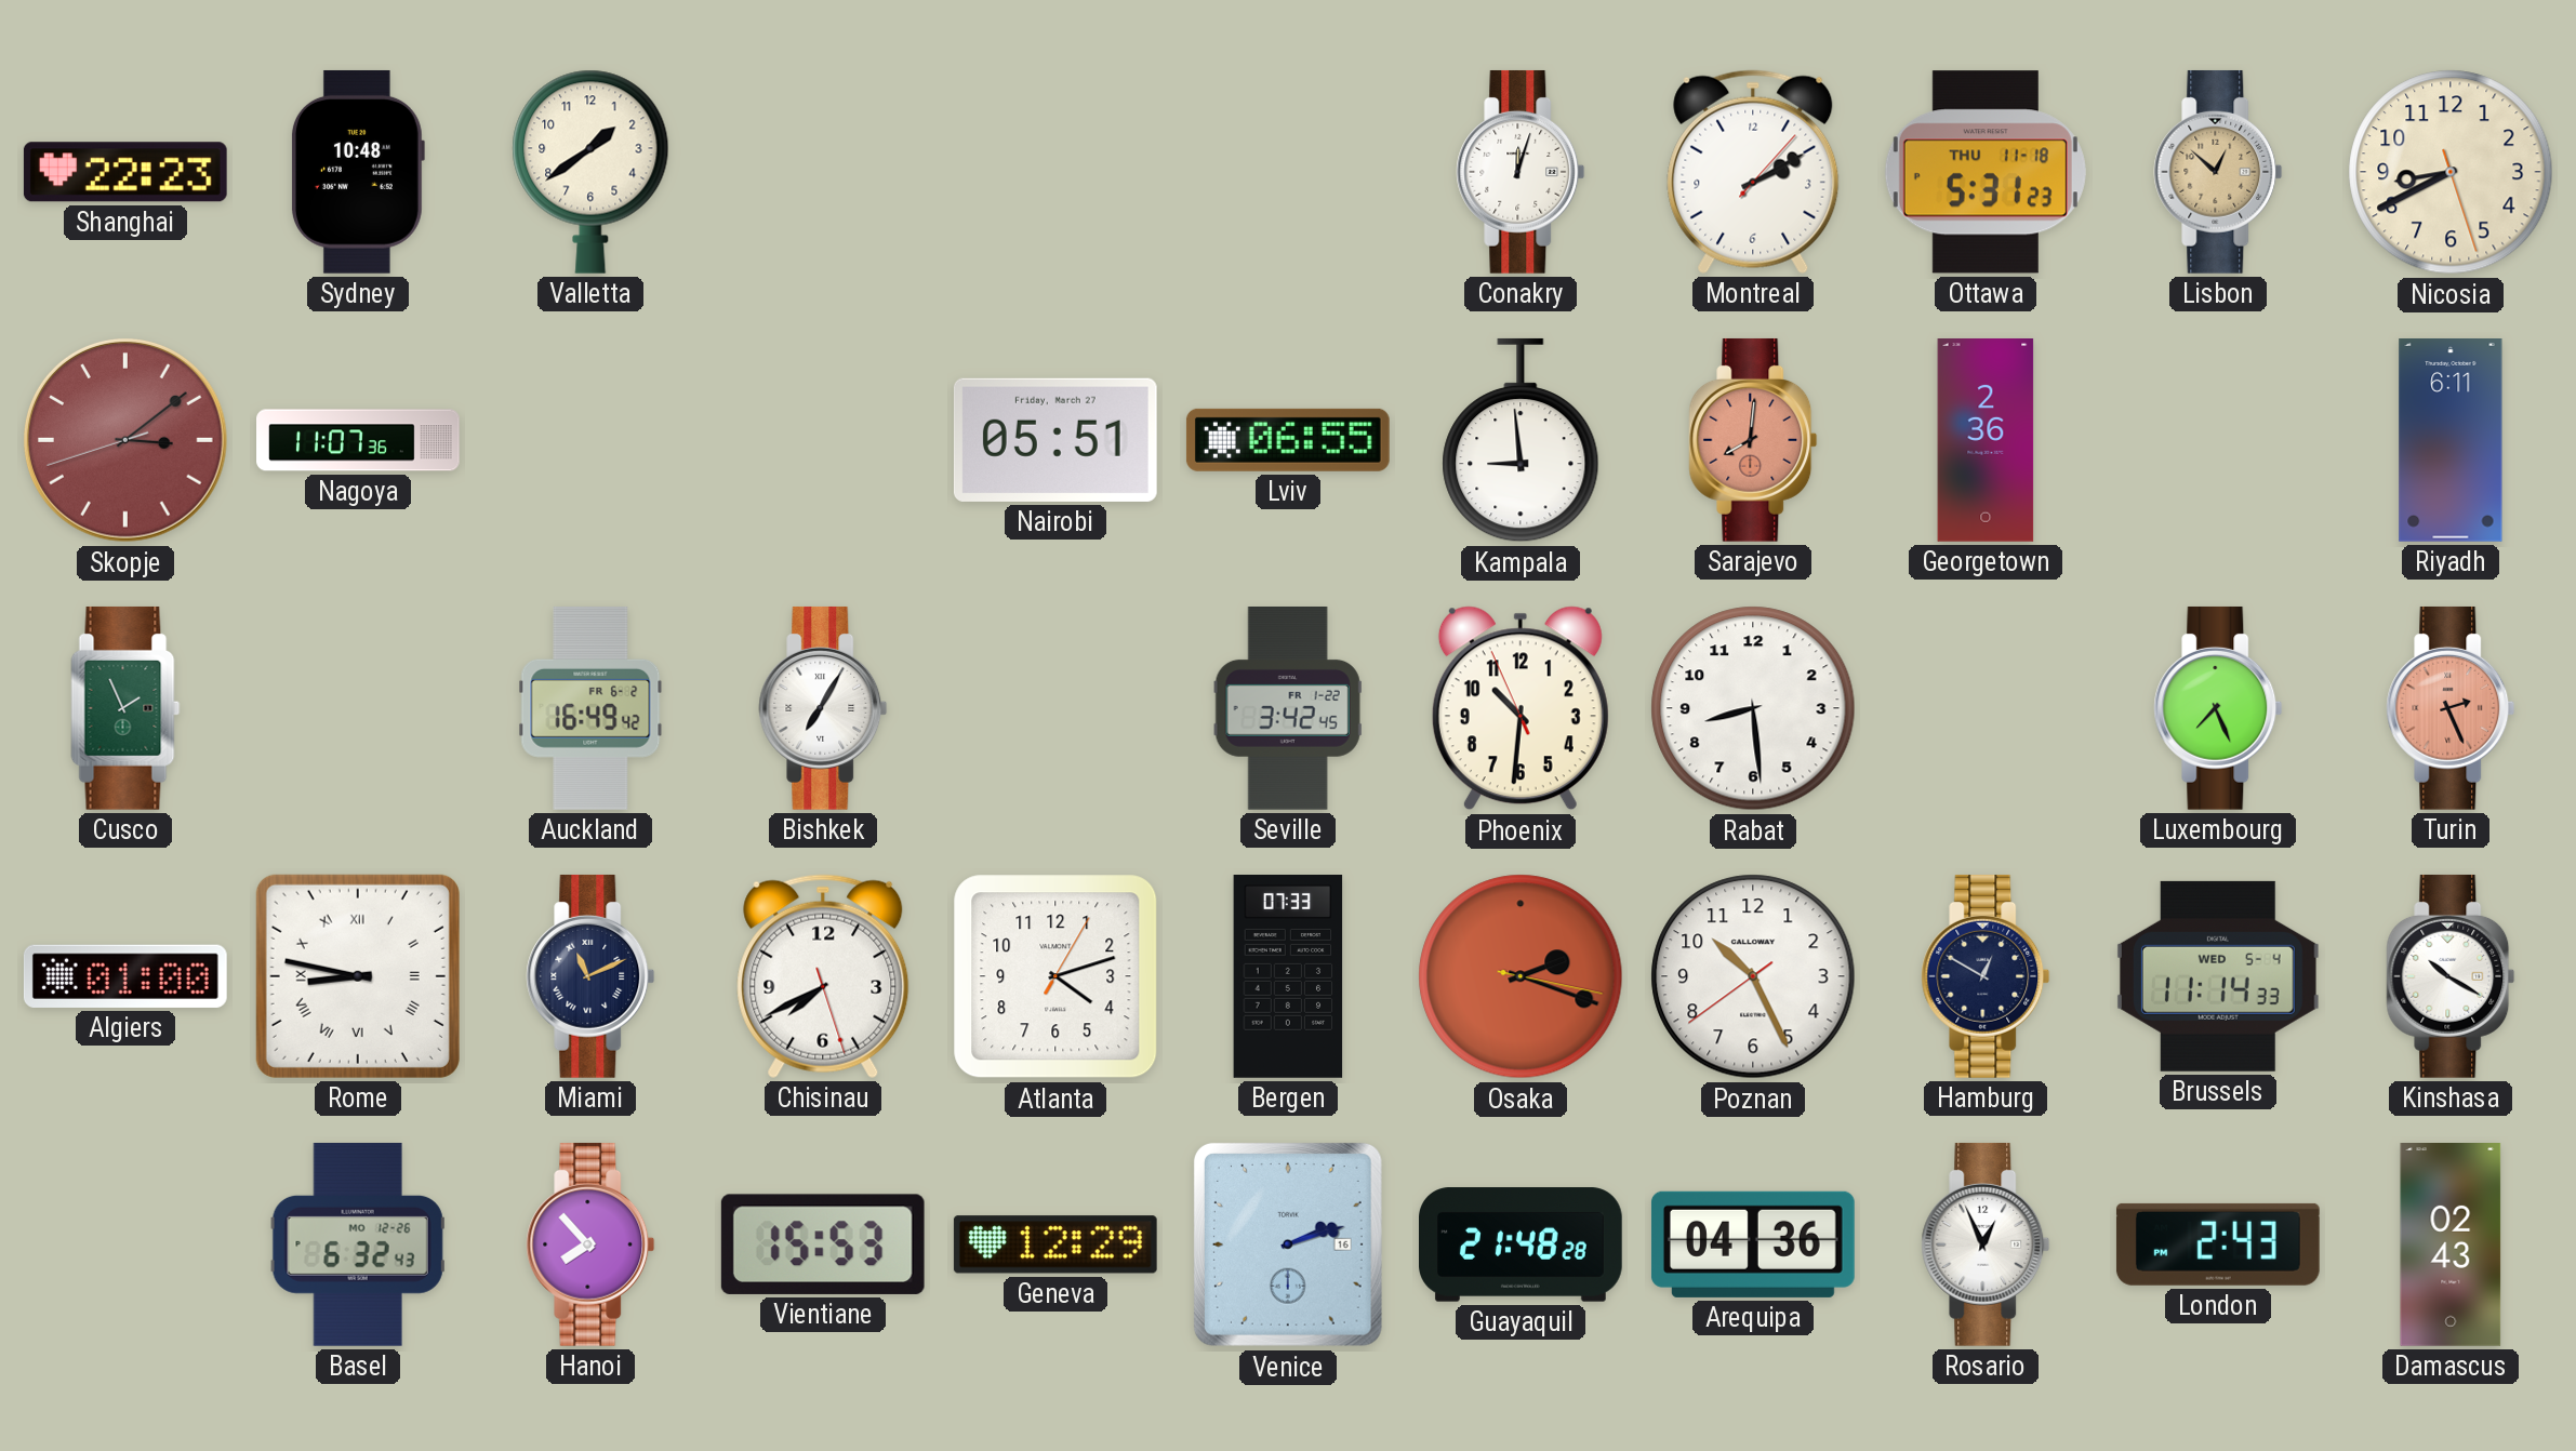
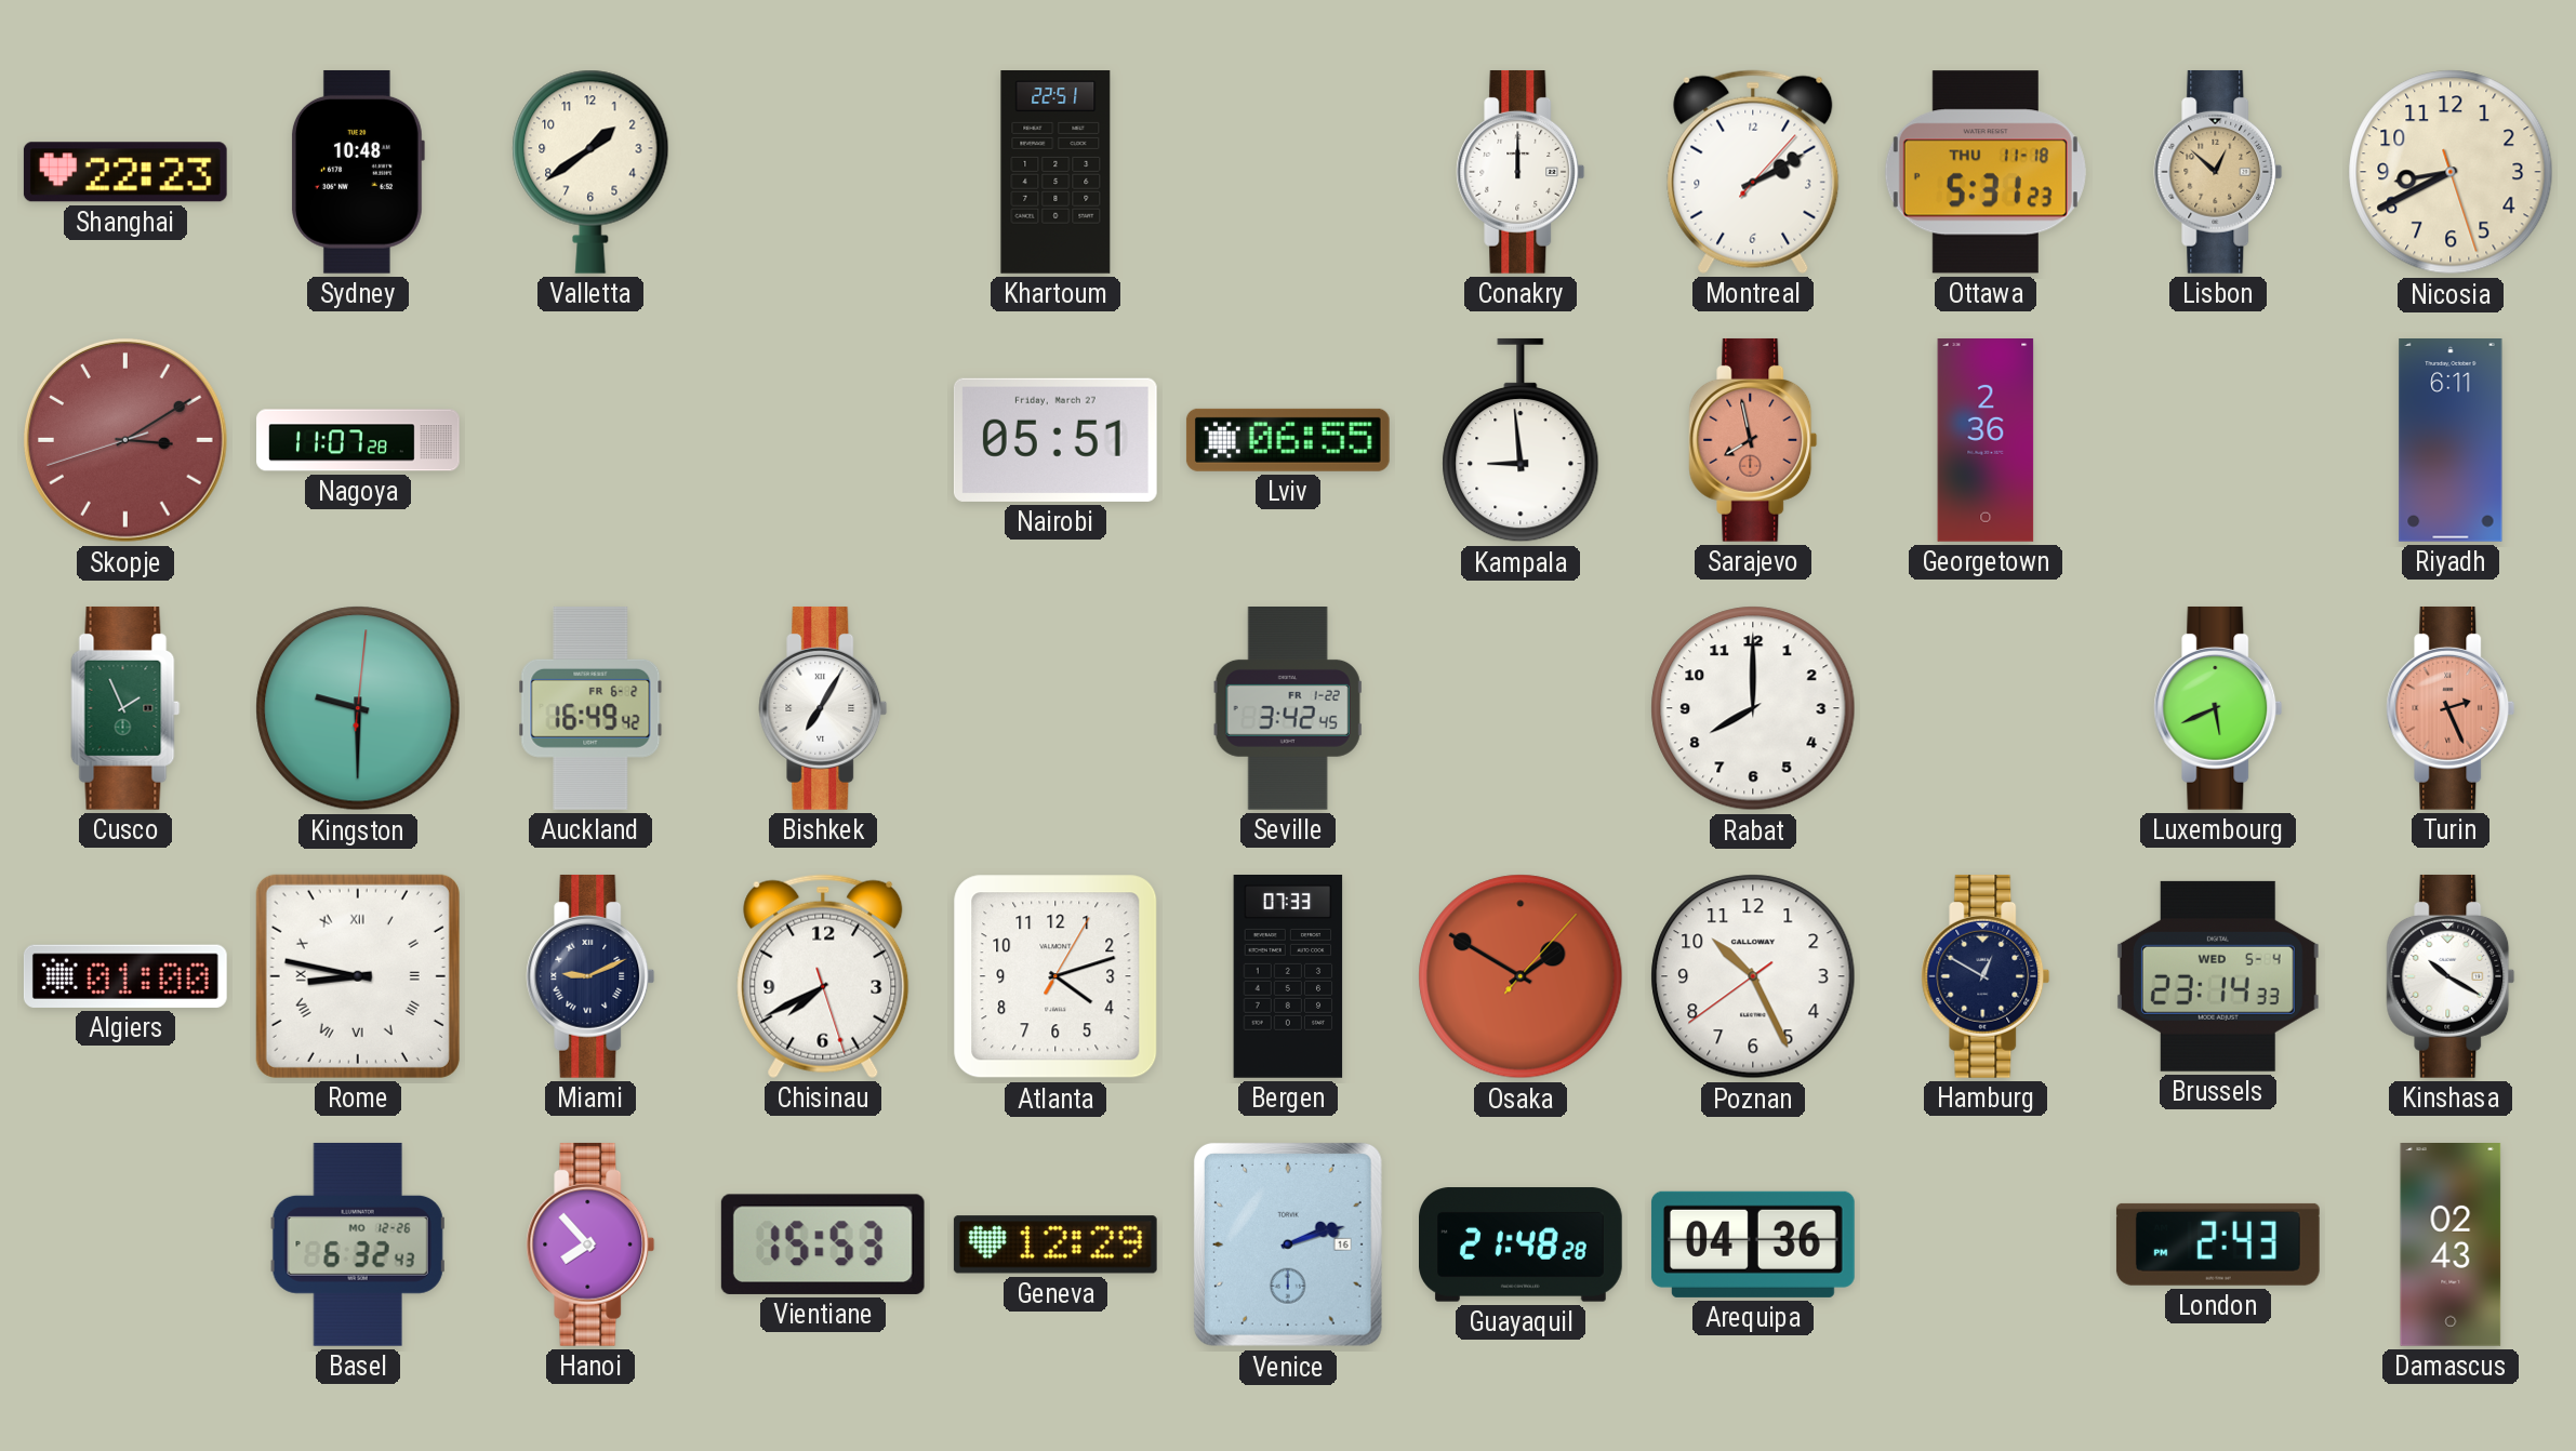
Khartoum: none -> 22:51 (1055, 173)
Conakry: 12:03 -> 12:00 (1521, 172)
Skopje: 3:08 -> 3:09 (125, 440)
Nagoya: 11:07:36 -> 11:07:28 (358, 440)
Sarajevo: 8:01 -> 7:58 (1753, 440)
Kingston: none -> 9:30 (358, 708)
Phoenix: 10:30 -> none (1521, 708)
Rabat: 8:29 -> 8:00 (1753, 708)
Luxembourg: 7:26 -> 5:41 (2218, 708)
Miami: 11:11 -> 9:11 (590, 976)
Osaka: 2:18 -> 1:50 (1521, 976)
Brussels: 11:14 -> 23:14 (2218, 976)
Rosario: 12:56 -> none (1986, 1244)
